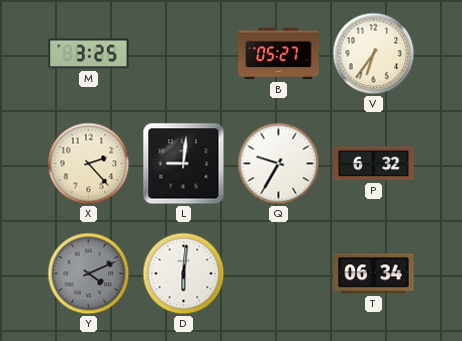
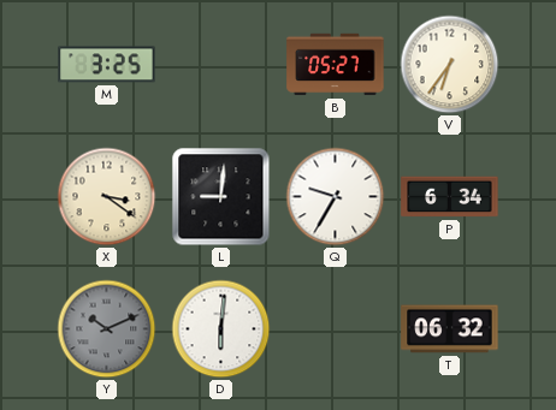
X: 2:23 -> 3:21 (107, 197)
P: 6:32 -> 6:34 (450, 197)
Y: 4:11 -> 10:11 (107, 329)
T: 06:34 -> 06:32 (450, 329)
